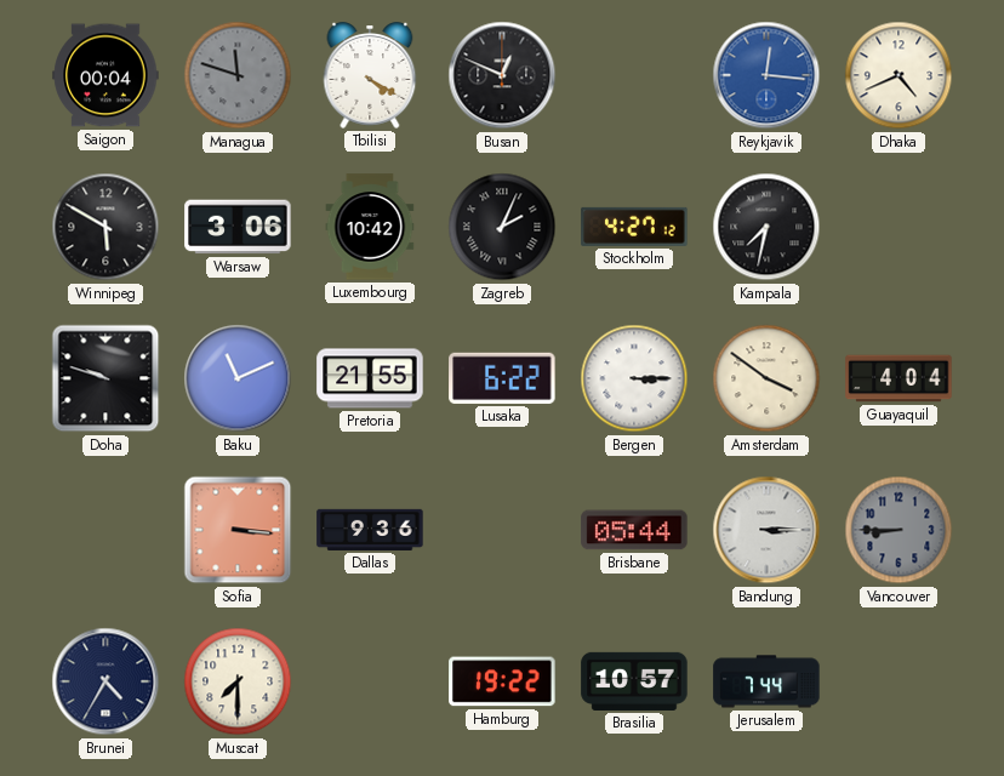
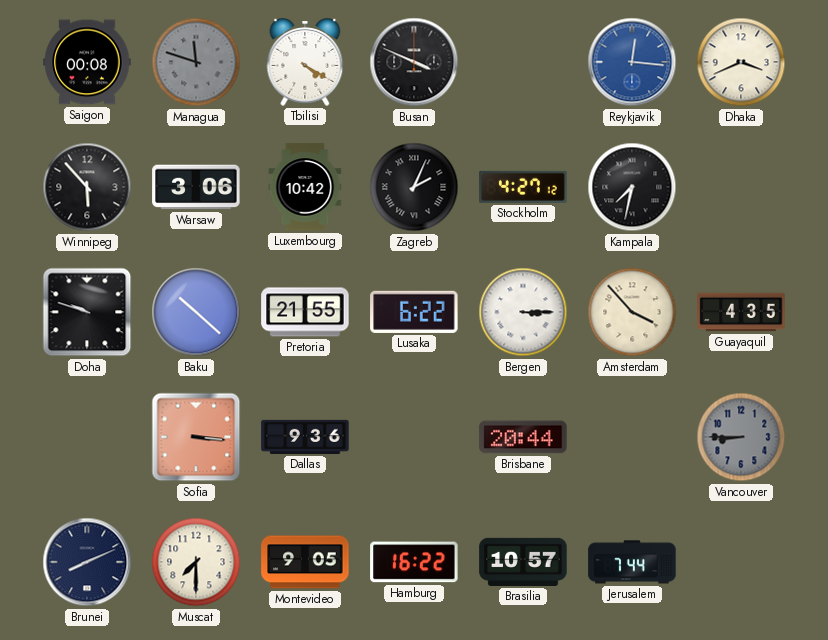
Saigon: 00:04 -> 00:08 (87, 62)
Busan: 12:49 -> 3:49 (414, 62)
Dhaka: 4:41 -> 3:41 (741, 62)
Winnipeg: 5:50 -> 5:53 (87, 187)
Baku: 11:11 -> 10:22 (196, 312)
Amsterdam: 3:51 -> 3:53 (632, 312)
Guayaquil: 4:04 -> 4:35 (741, 312)
Brisbane: 05:44 -> 20:44 (523, 437)
Bandung: 3:15 -> none (766, 530)
Brunei: 4:35 -> 8:11 (87, 562)
Montevideo: none -> 9:05 (305, 562)
Hamburg: 19:22 -> 16:22 (414, 562)
